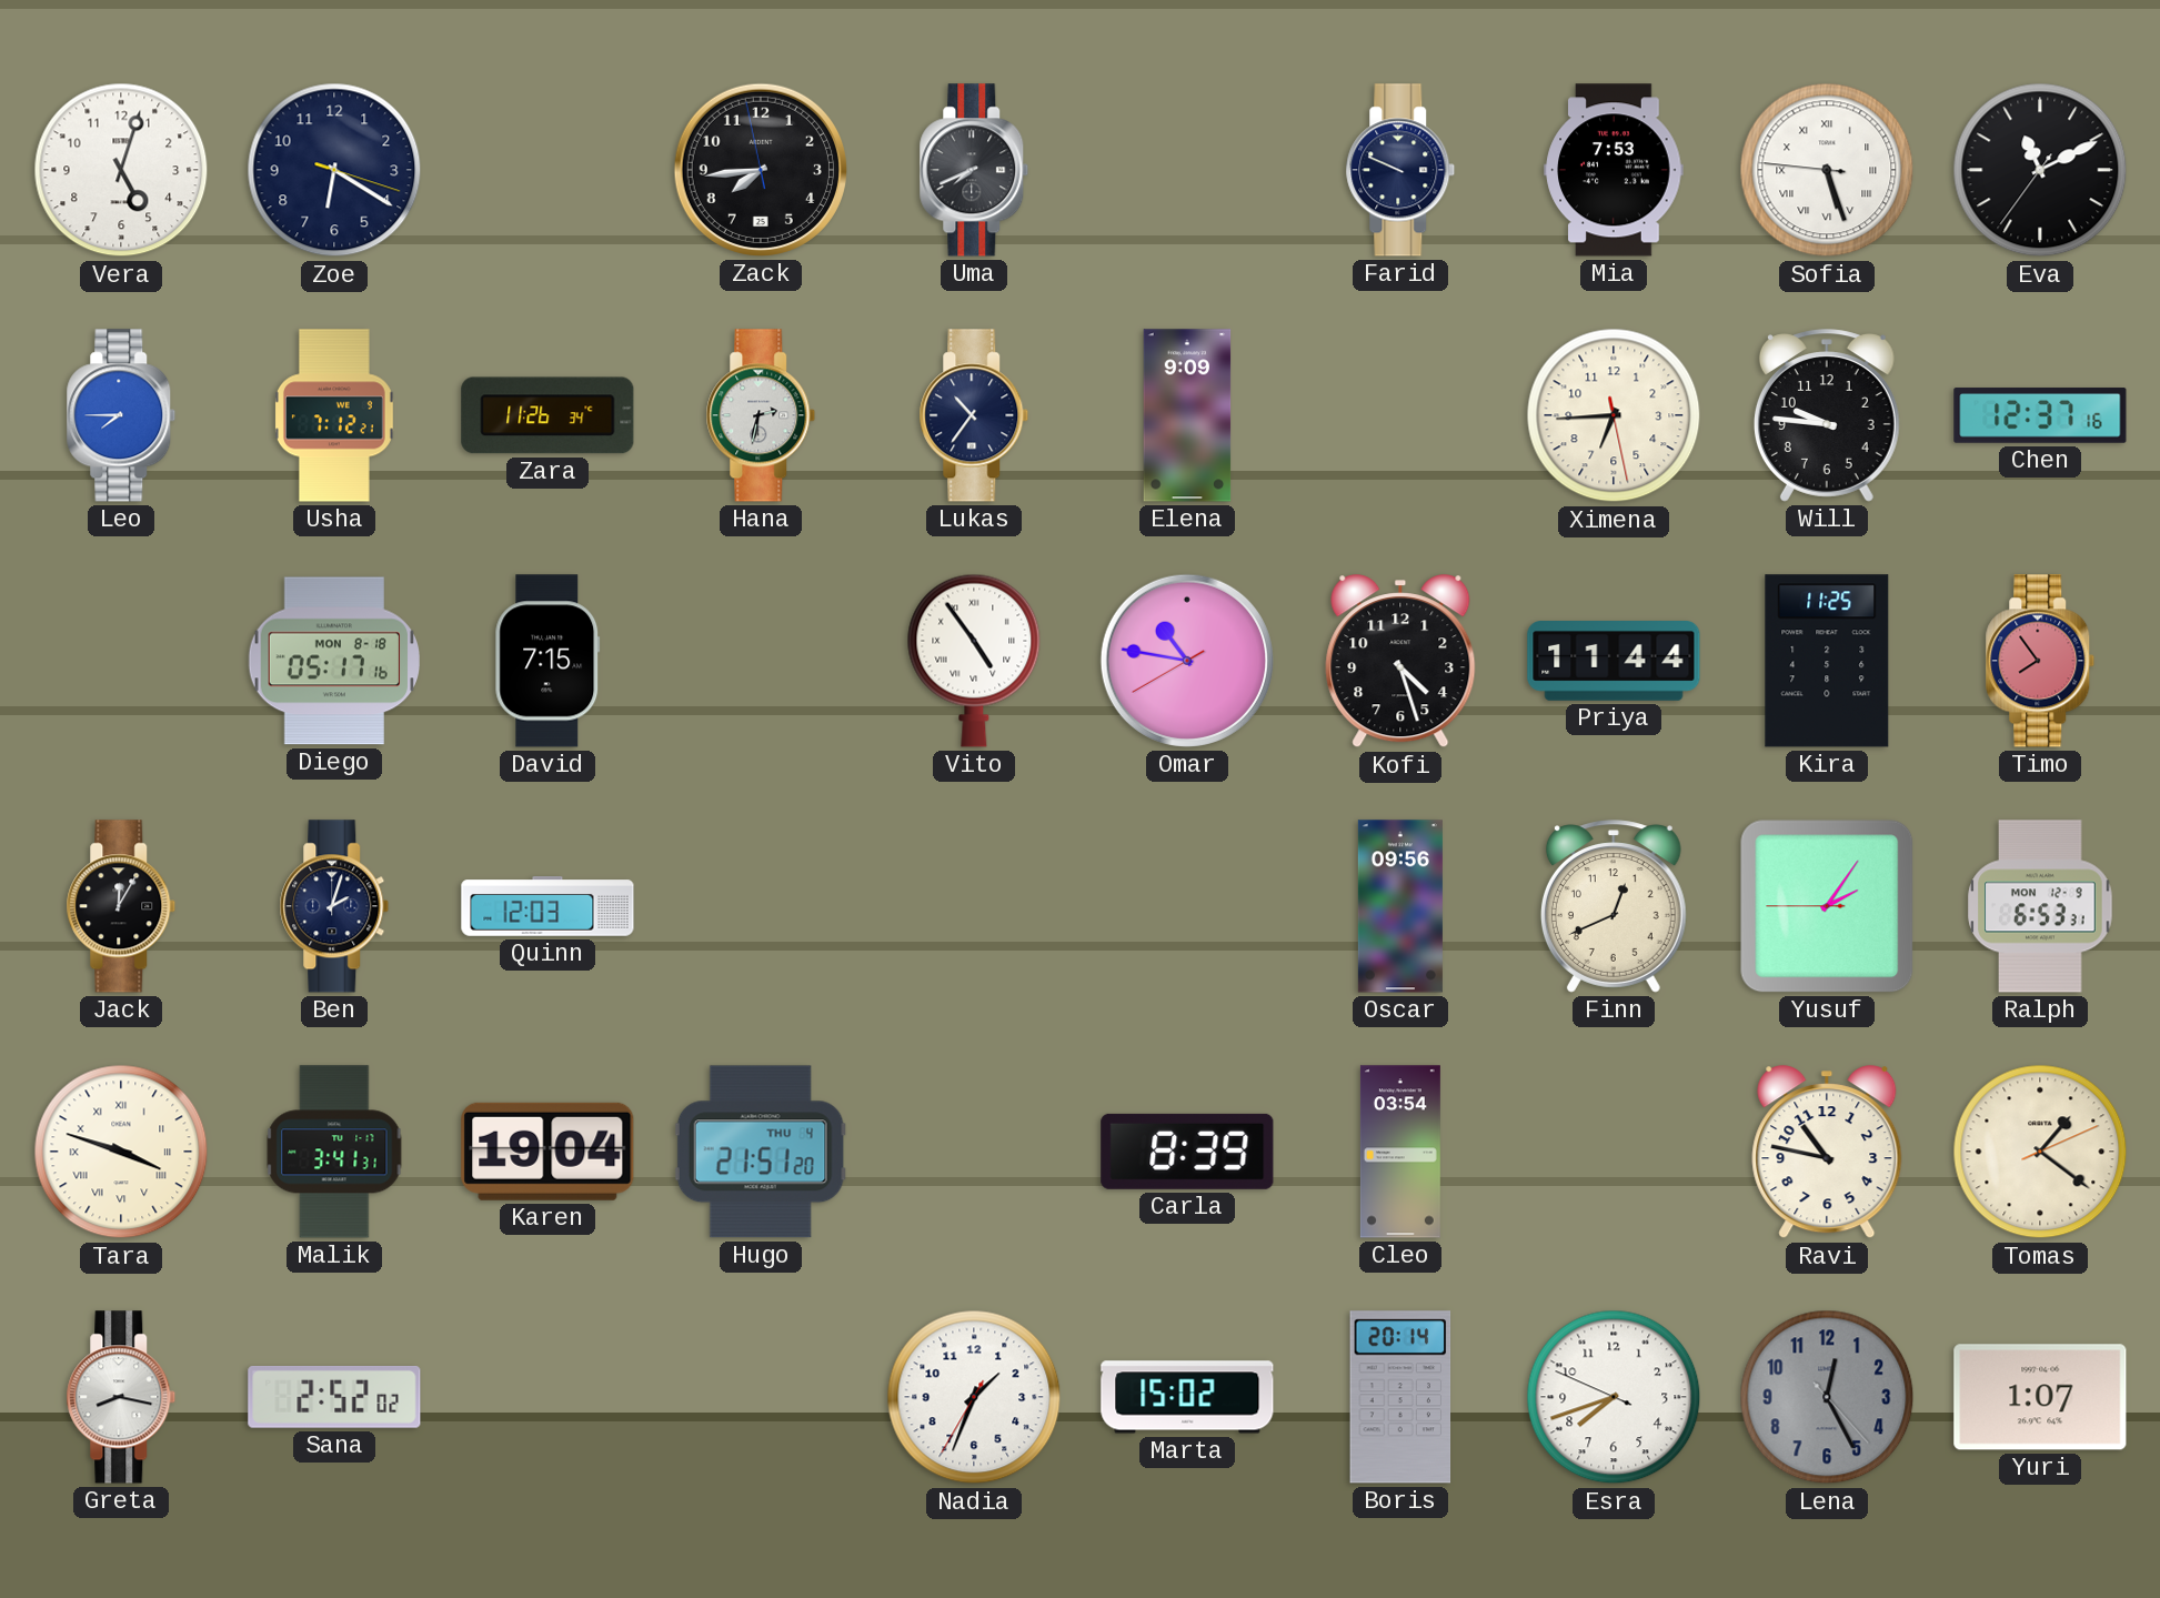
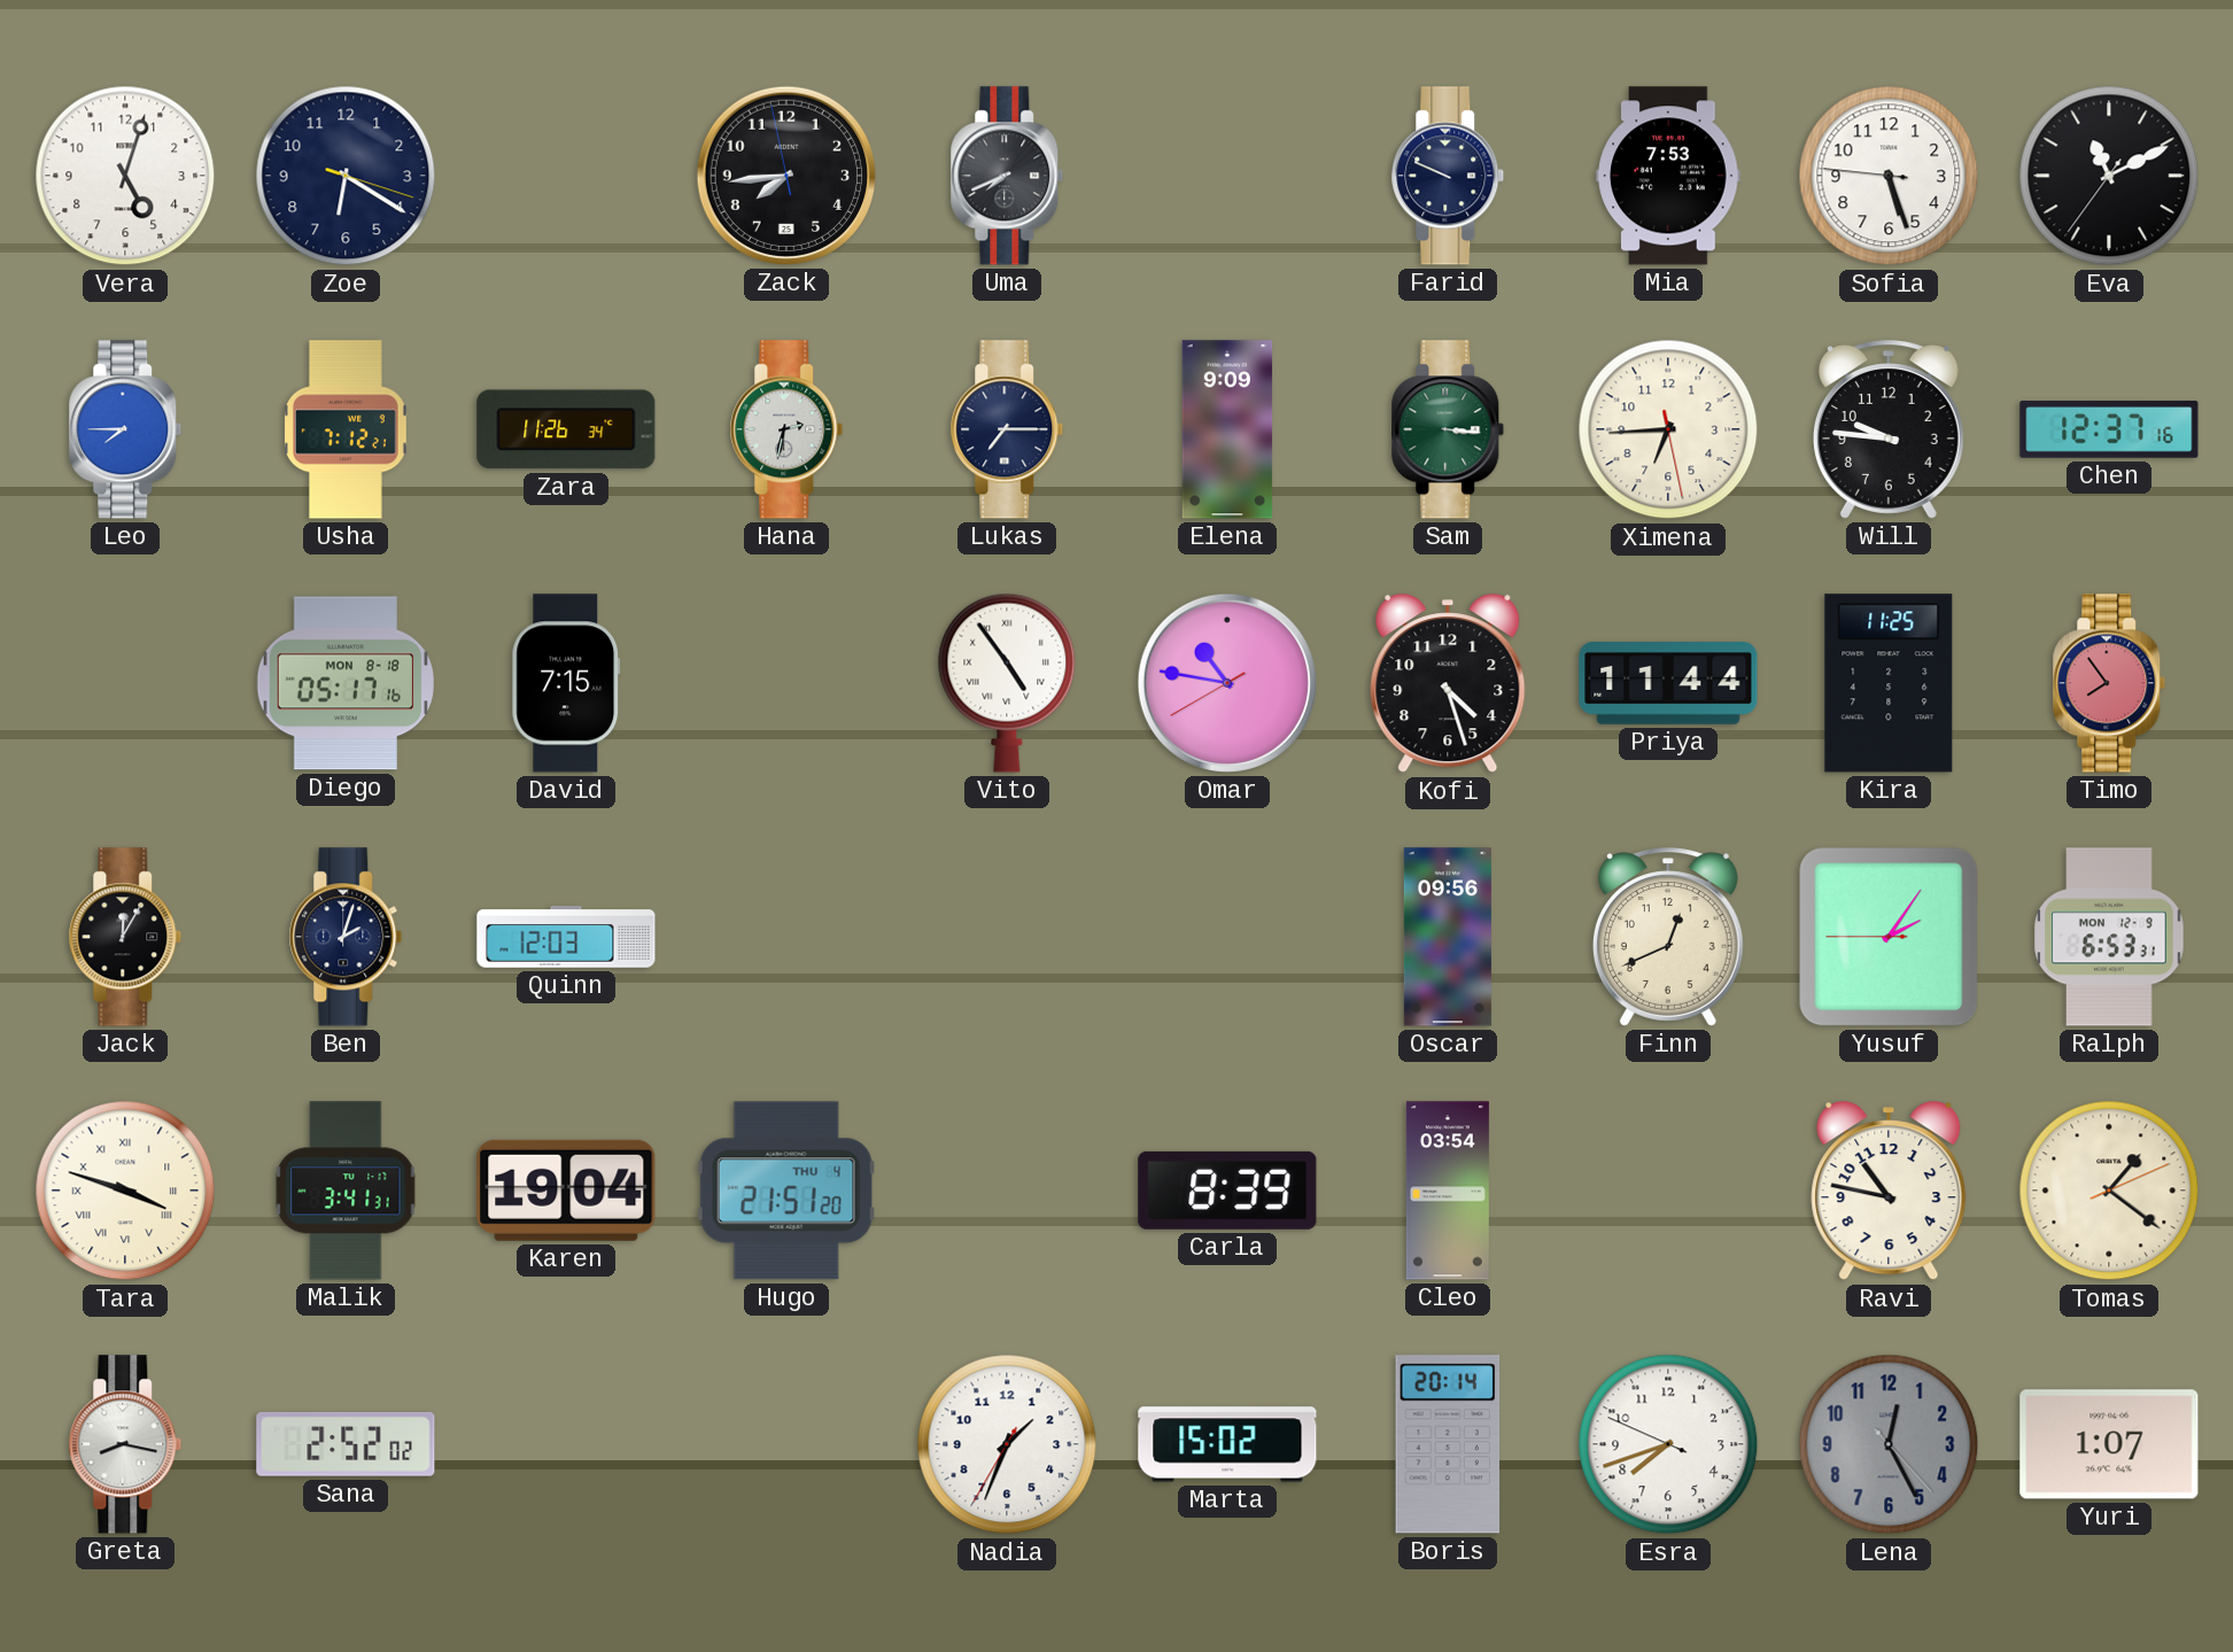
Sofia numerals: Roman -> Arabic (1889, 176)
Lukas: 10:36 -> 7:15 (1007, 429)
Sam: none -> 3:16 (1448, 429)
